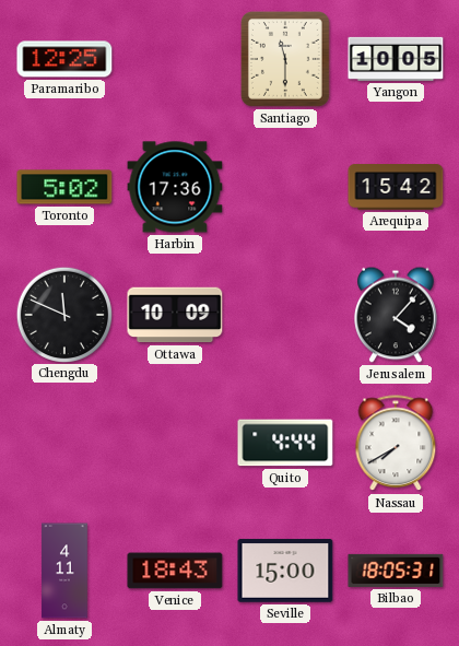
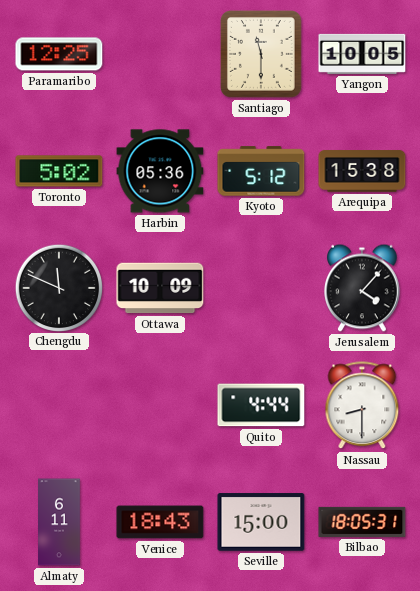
Harbin: 17:36 -> 05:36 (160, 171)
Kyoto: none -> 5:12 (261, 171)
Arequipa: 15:42 -> 15:38 (362, 171)
Nassau: 7:40 -> 8:30 (362, 406)
Almaty: 4:11 -> 6:11 (59, 522)
